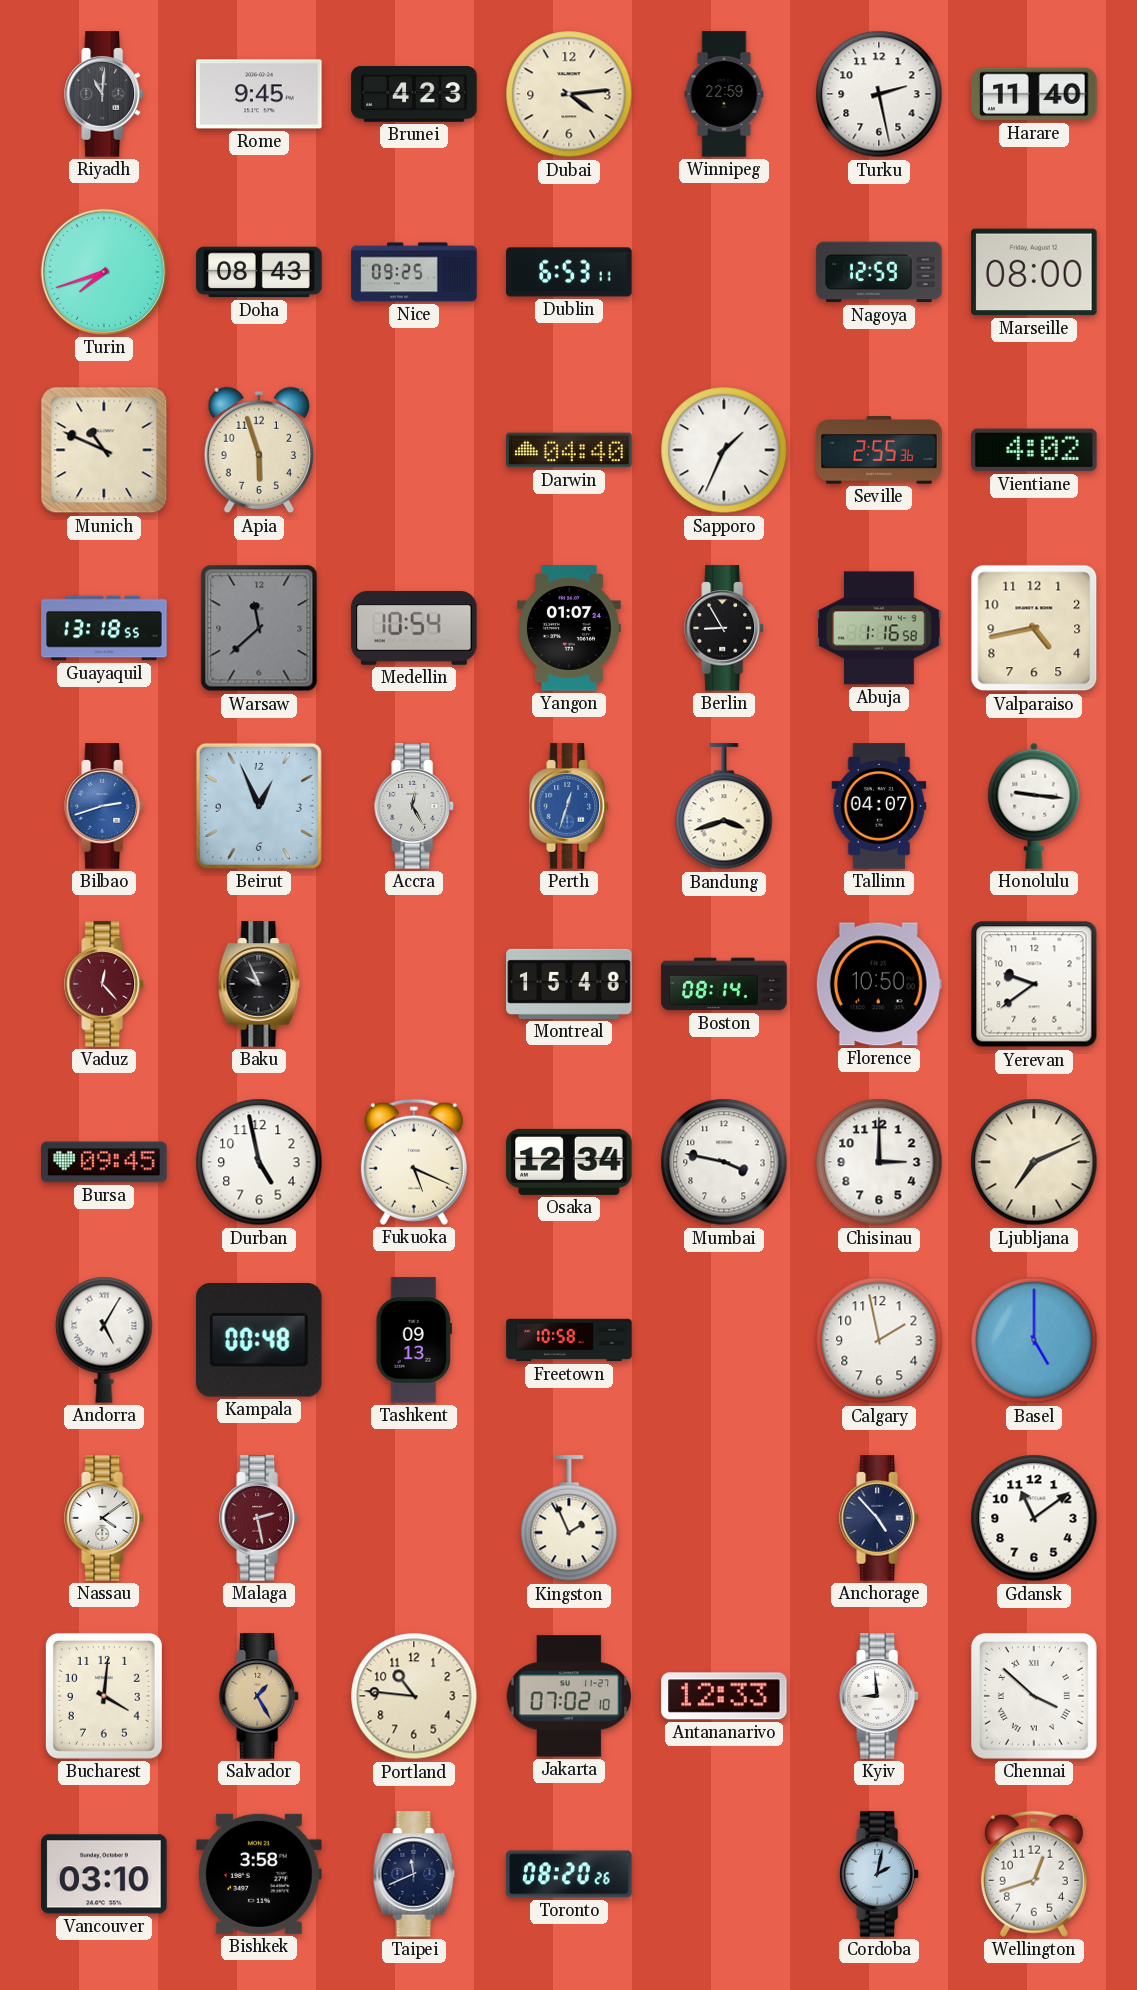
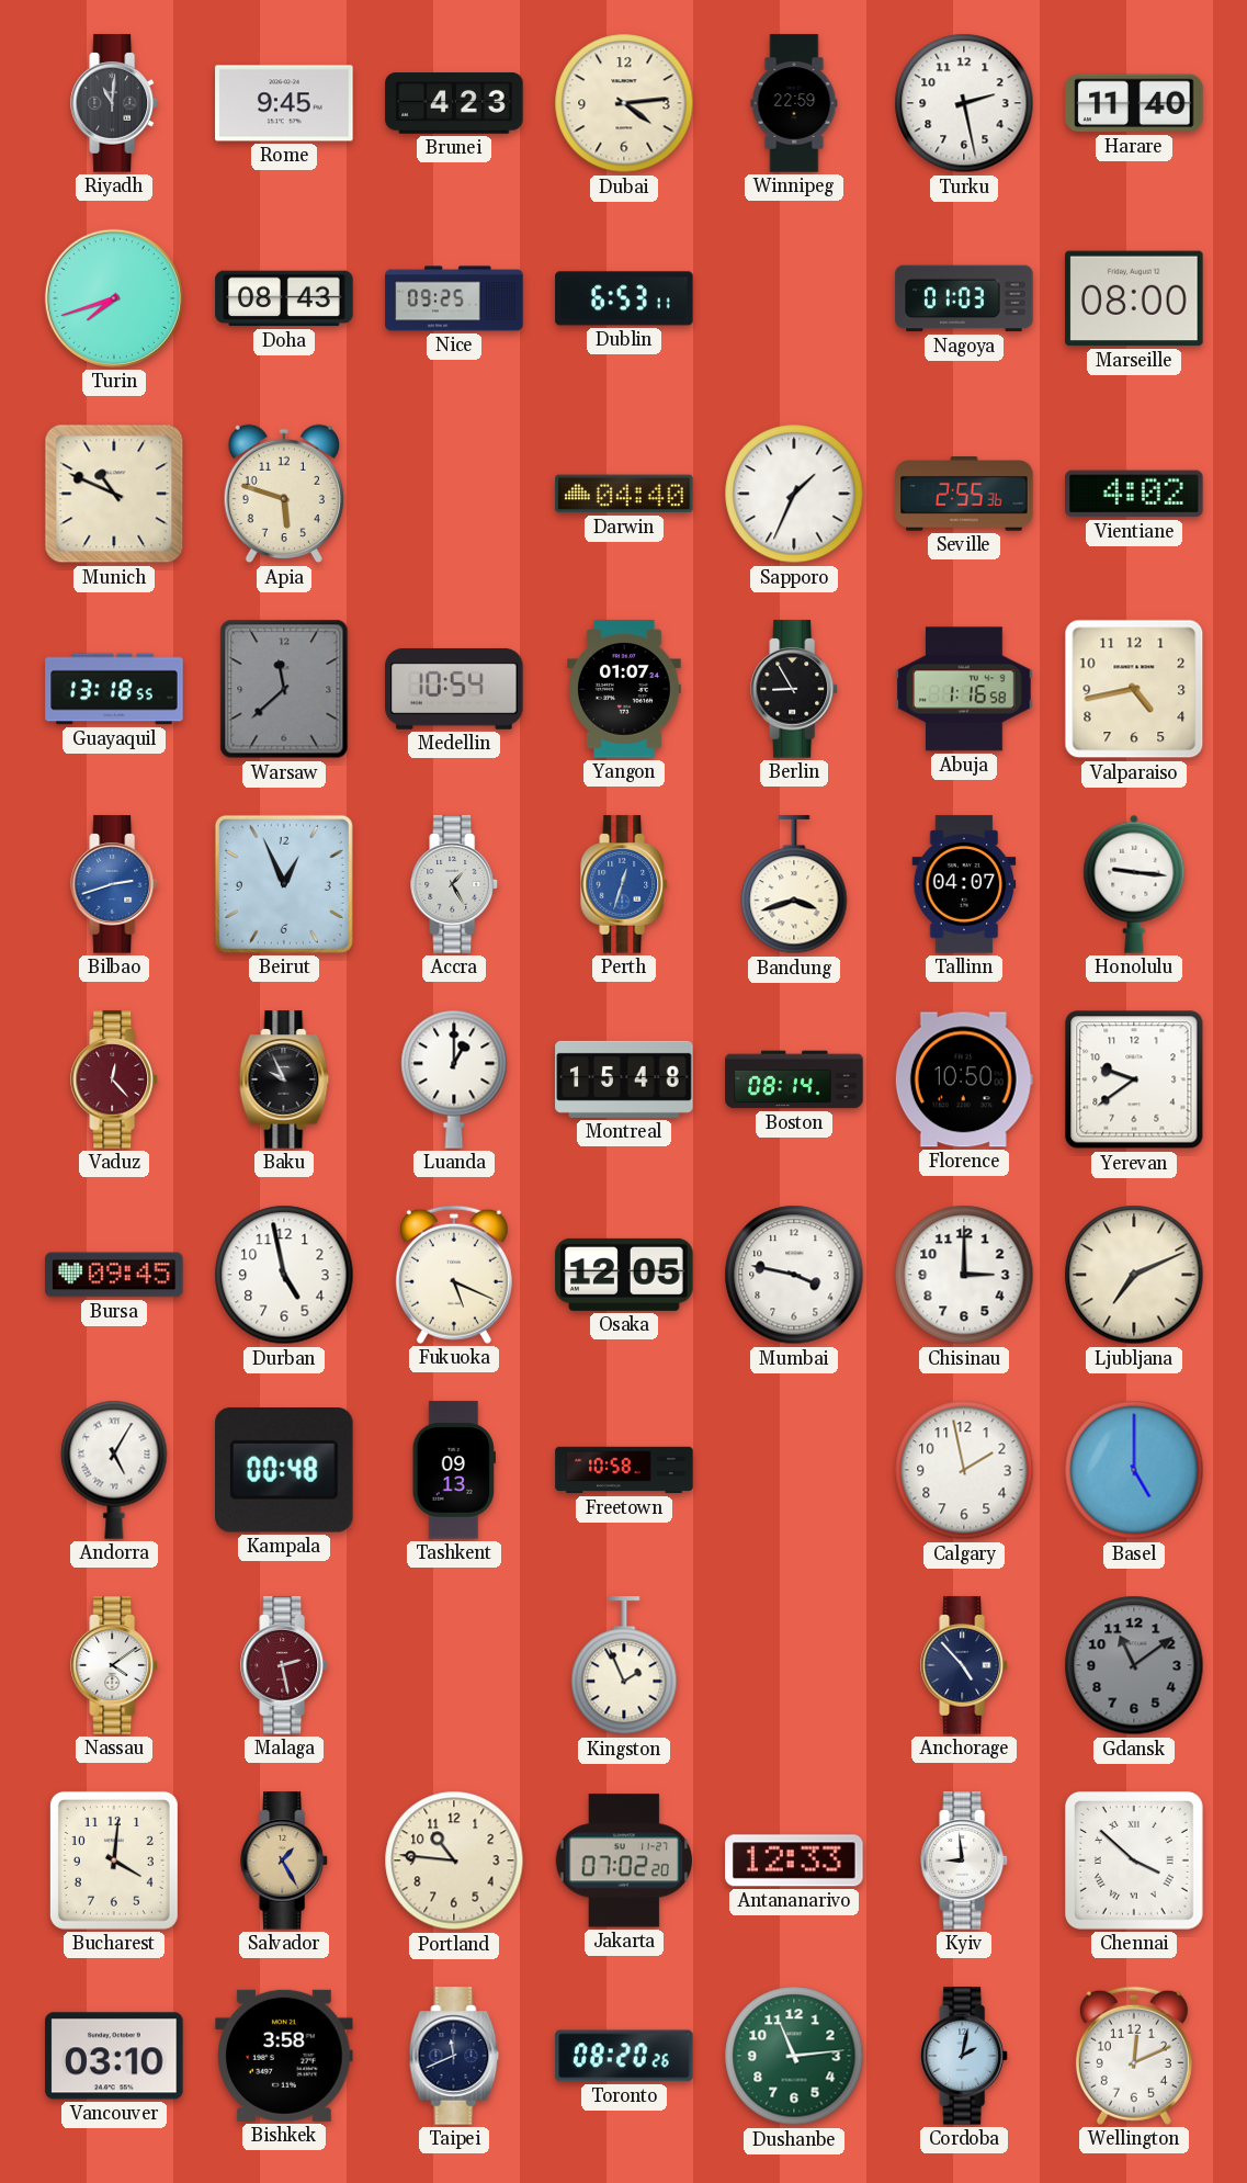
Nagoya: 12:59 -> 01:03 (964, 298)
Apia: 5:57 -> 5:48 (284, 494)
Accra: 12:25 -> 1:25 (454, 884)
Luanda: none -> 1:00 (454, 1079)
Osaka: 12:34 -> 12:05 (624, 1275)
Gdansk dial: white -> grey (1134, 1665)
Jakarta: 07:02:10 -> 07:02:20 (624, 1860)
Dushanbe: none -> 11:14 (794, 2056)
Wellington: 12:42 -> 12:11 (1134, 2056)
